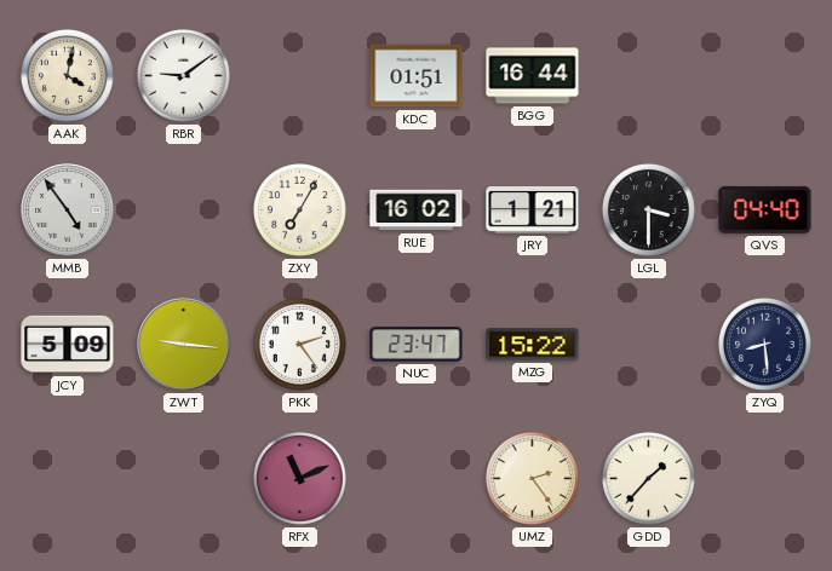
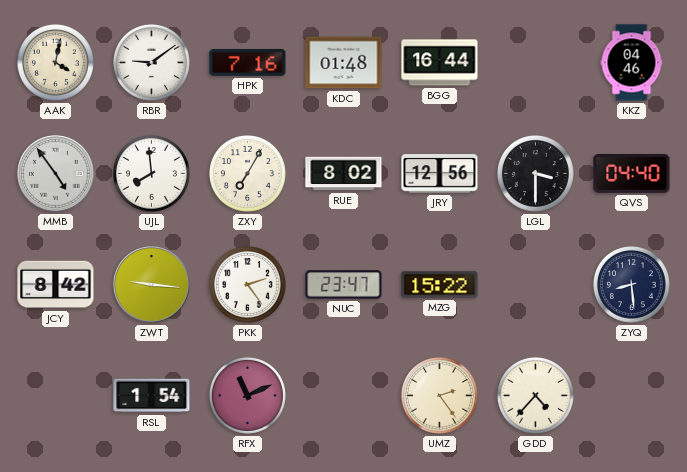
HPK: none -> 7:16 (248, 63)
KDC: 01:51 -> 01:48 (344, 63)
KKZ: none -> 04:46 (632, 63)
UJL: none -> 7:59 (151, 173)
RUE: 16:02 -> 8:02 (344, 174)
JRY: 1:21 -> 12:56 (440, 174)
JCY: 5:09 -> 8:42 (56, 285)
RSL: none -> 1:54 (152, 396)
GDD: 1:37 -> 4:37 (535, 395)
